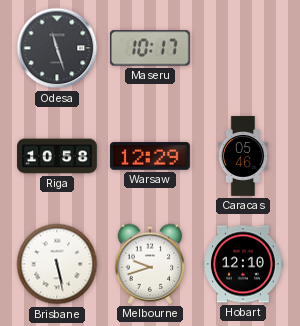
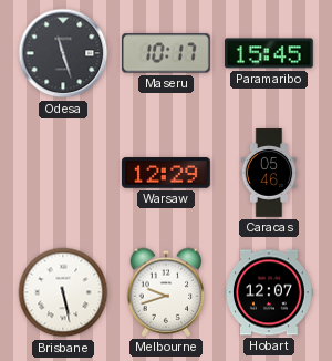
Paramaribo: none -> 15:45 (270, 53)
Riga: 10:58 -> none (57, 156)
Hobart: 12:10 -> 12:07 (269, 292)
